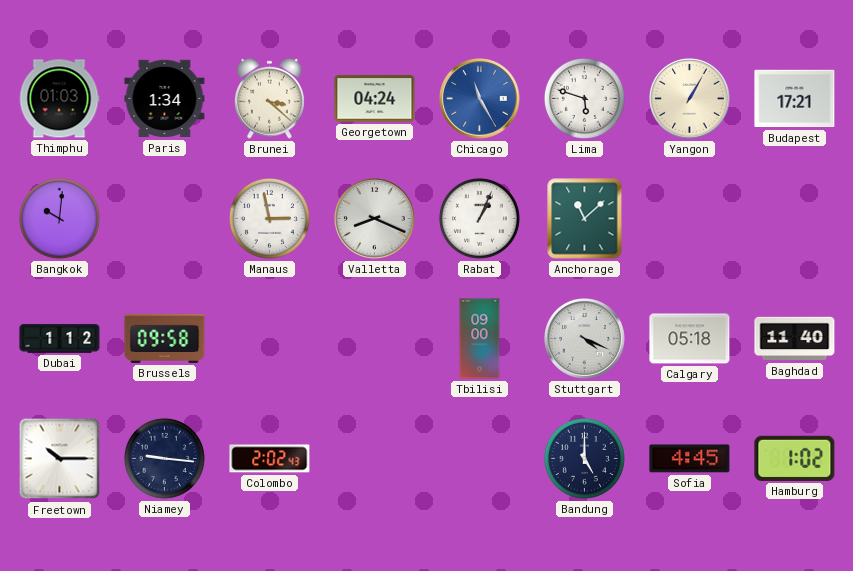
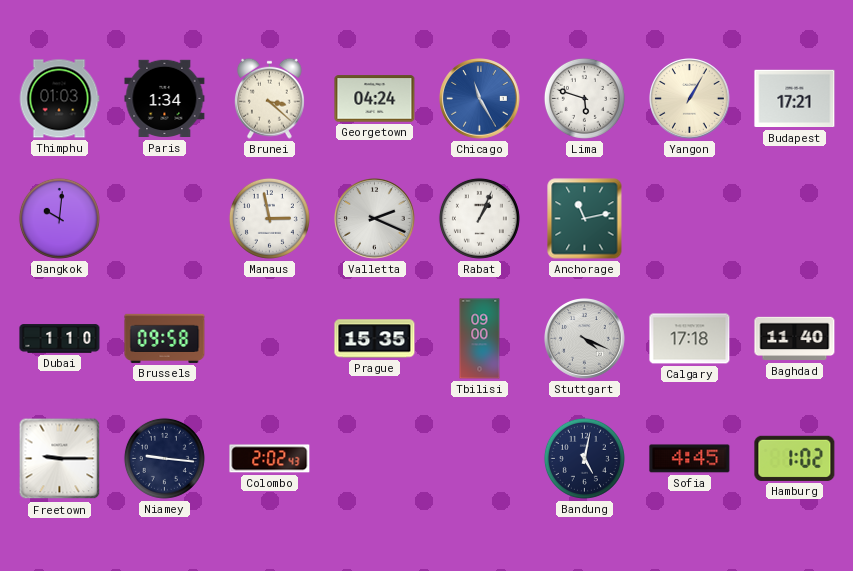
Valletta: 8:19 -> 2:19 (375, 219)
Anchorage: 11:08 -> 11:13 (585, 219)
Dubai: 1:12 -> 1:10 (60, 339)
Prague: none -> 15:35 (375, 339)
Calgary: 05:18 -> 17:18 (690, 339)
Freetown: 10:15 -> 9:15 (60, 459)
Bandung: 5:00 -> 5:02 (584, 458)
